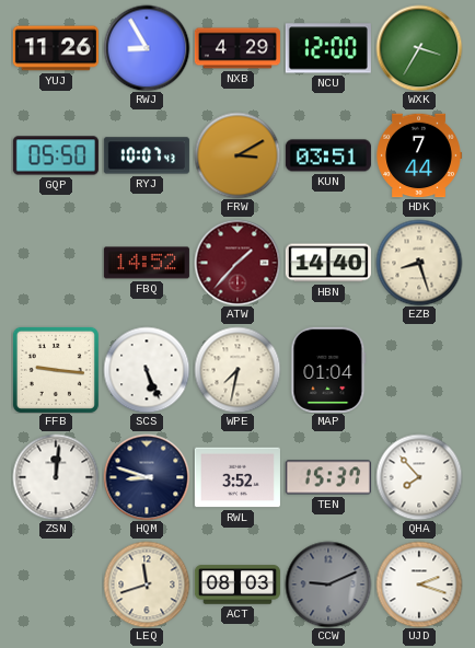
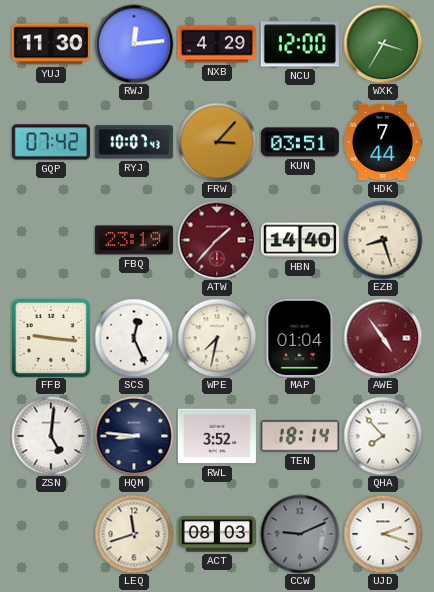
YUJ: 11:26 -> 11:30 (51, 44)
RWJ: 8:55 -> 12:14 (134, 44)
GQP: 05:50 -> 07:42 (51, 142)
FRW: 3:10 -> 3:07 (217, 142)
FBQ: 14:52 -> 23:19 (134, 240)
SCS: 5:26 -> 12:26 (134, 338)
AWE: none -> 4:54 (383, 338)
ZSN: 12:01 -> 5:01 (51, 436)
HQM: 8:48 -> 8:46 (134, 436)
TEN: 15:37 -> 18:14 (300, 436)
